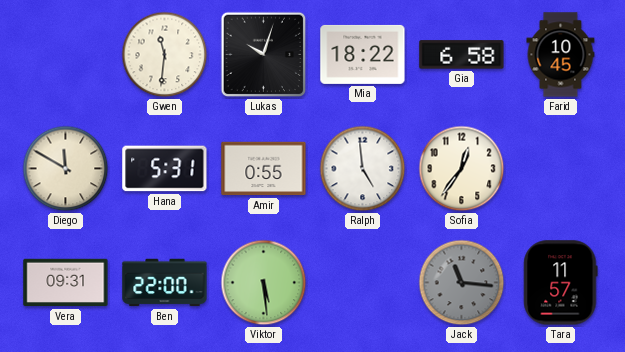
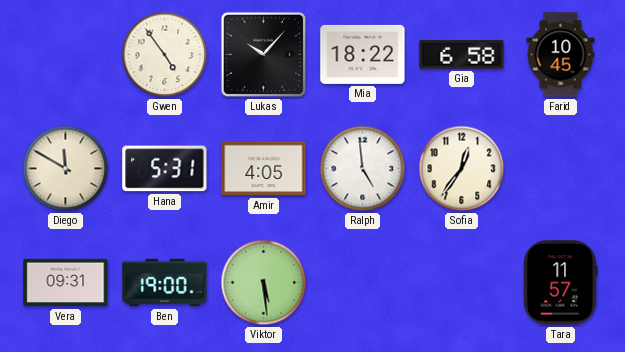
Gwen: 11:31 -> 4:54 (165, 55)
Lukas: 10:03 -> 10:07 (264, 55)
Amir: 0:55 -> 4:05 (264, 169)
Ben: 22:00 -> 19:00 (165, 283)
Jack: 11:16 -> none (462, 283)
